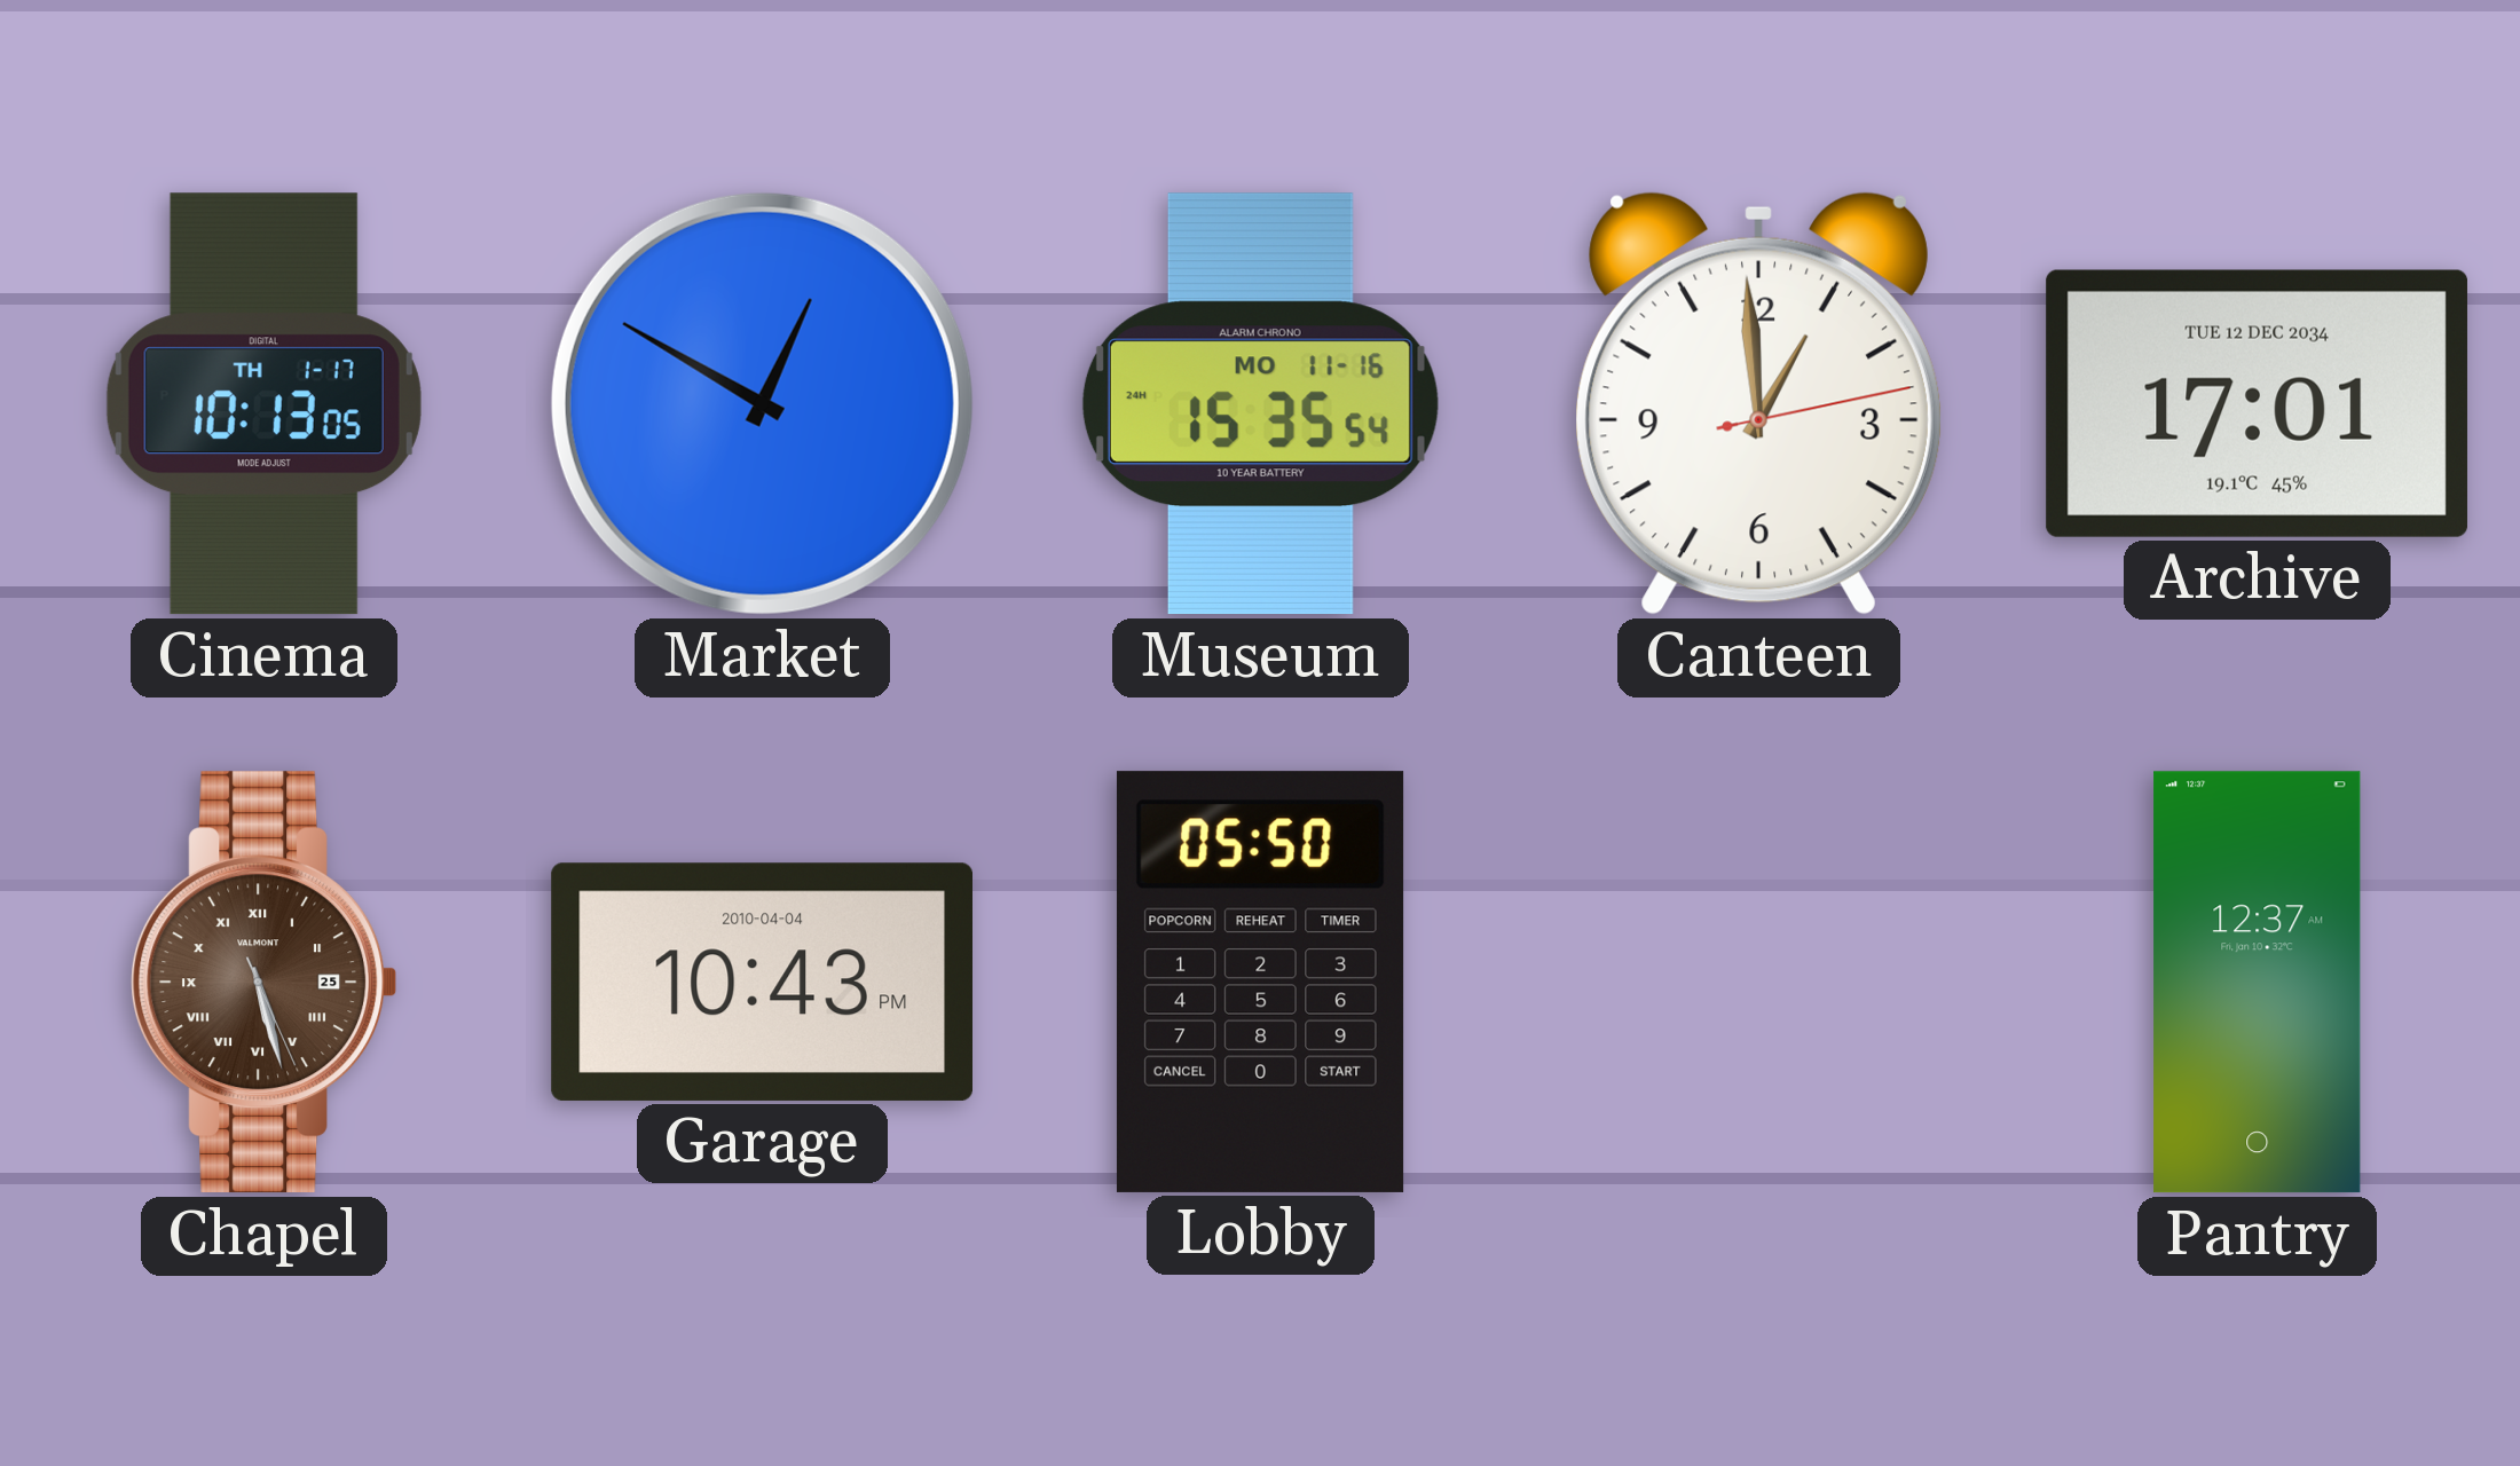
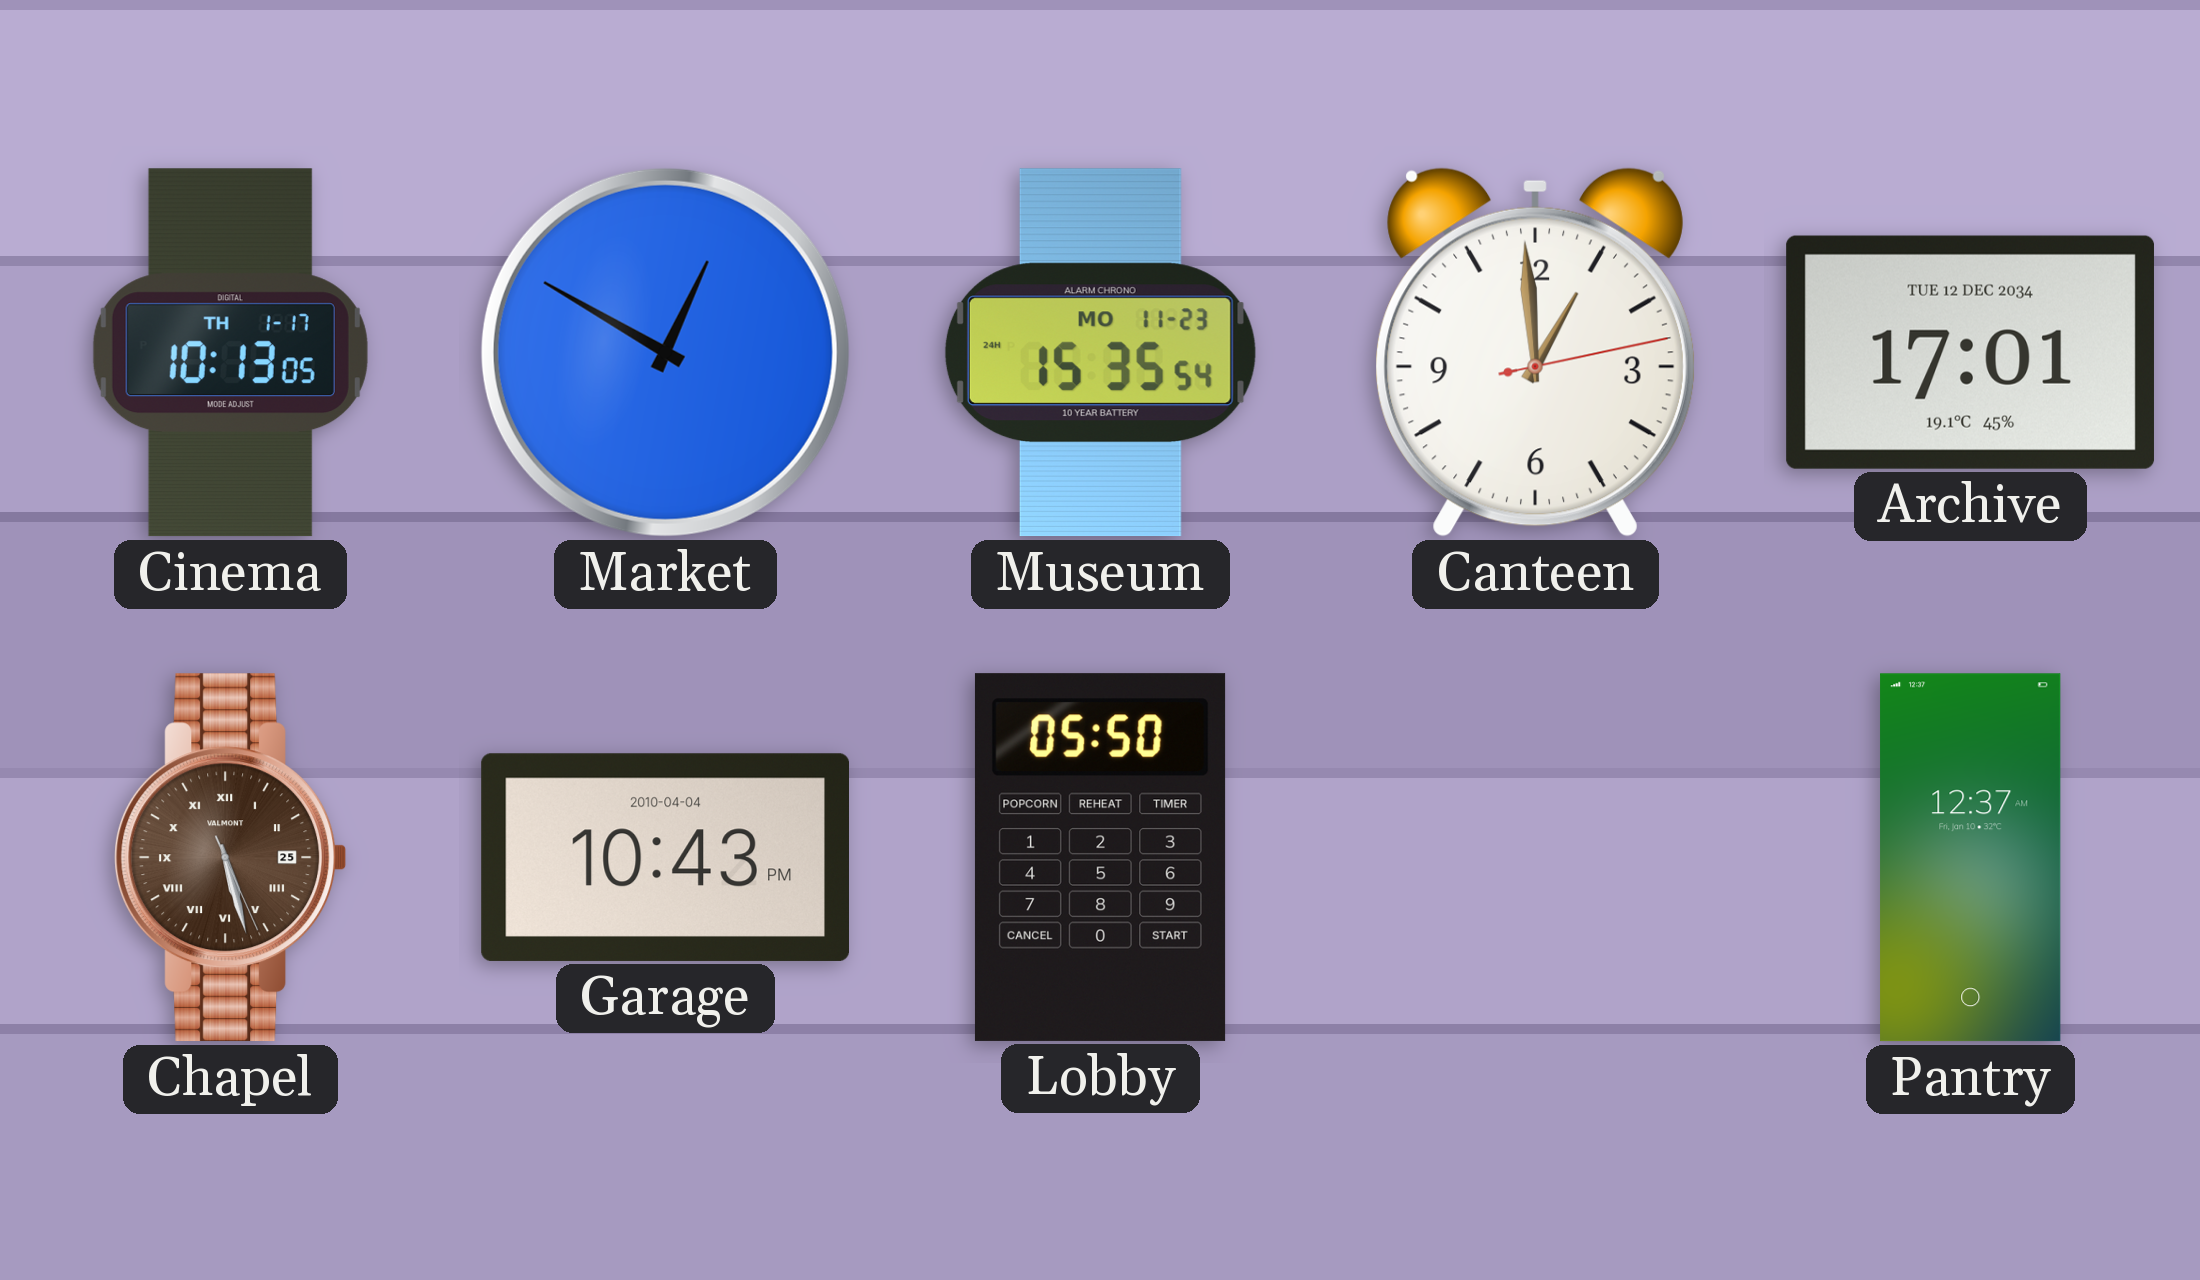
Museum date: MO 11-16 -> MO 11-23 (1100, 353)
